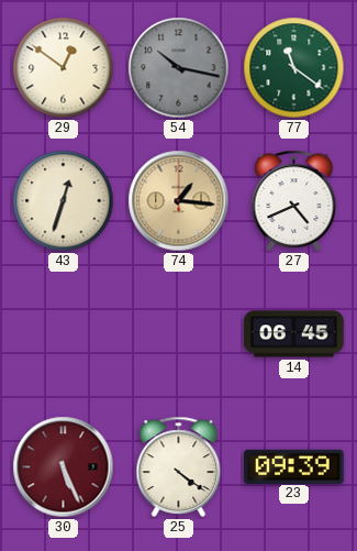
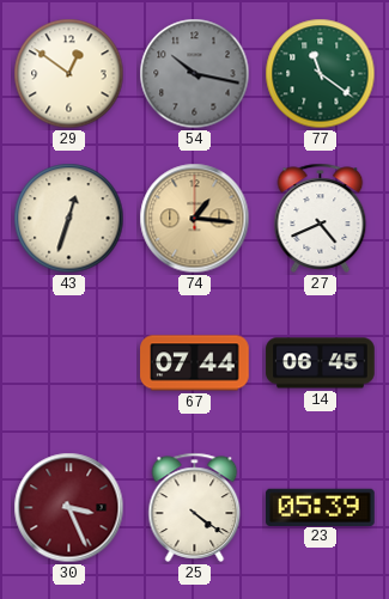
67: none -> 07:44 (195, 363)
30: 5:26 -> 3:26 (69, 508)
23: 09:39 -> 05:39 (321, 507)
